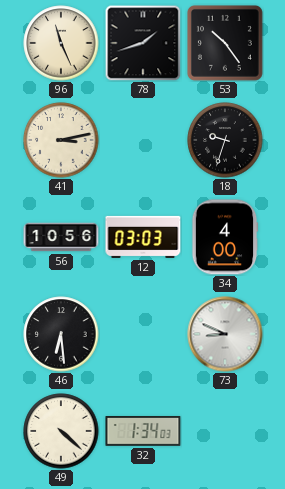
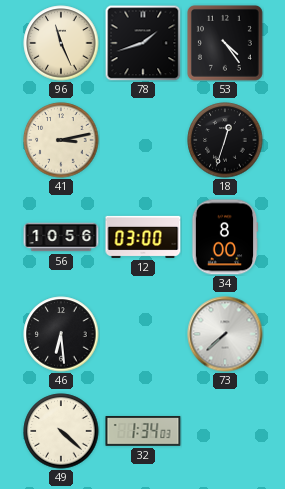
53: 10:24 -> 4:24 (225, 43)
18: 9:33 -> 12:33 (225, 140)
12: 03:03 -> 03:00 (143, 237)
34: 4:00 -> 8:00 (225, 237)
73: 8:49 -> 7:38 (225, 334)
